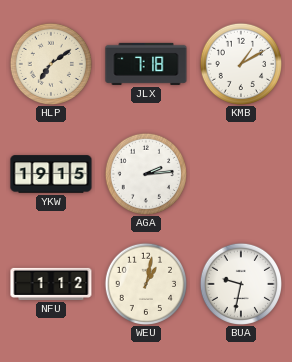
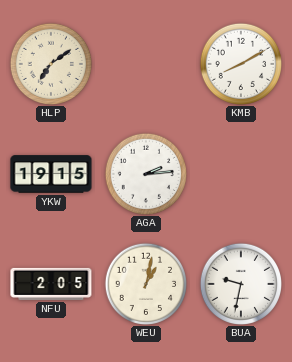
JLX: 7:18 -> none (146, 64)
KMB: 1:10 -> 8:10 (240, 63)
NFU: 1:12 -> 2:05 (51, 284)
